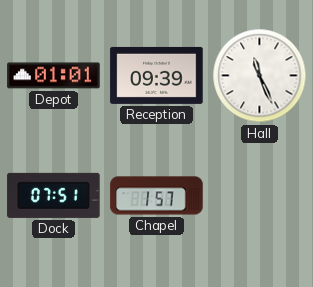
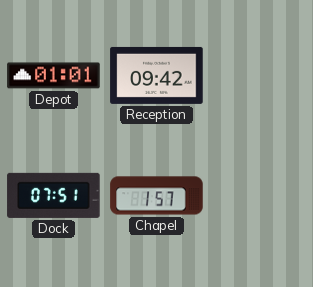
Reception: 09:39 -> 09:42 (157, 75)
Hall: 11:26 -> none (260, 76)
